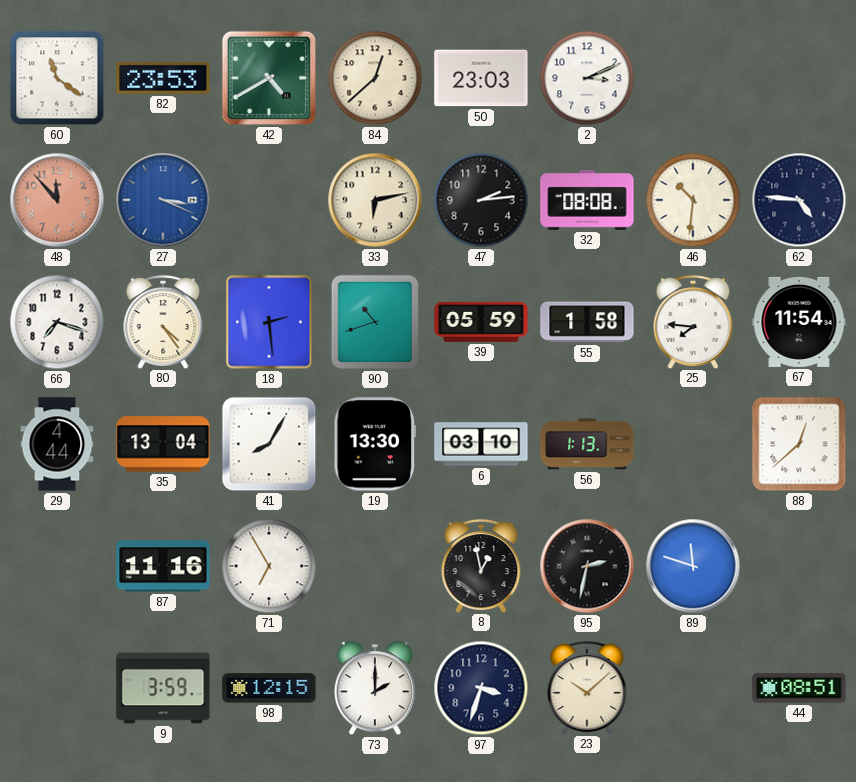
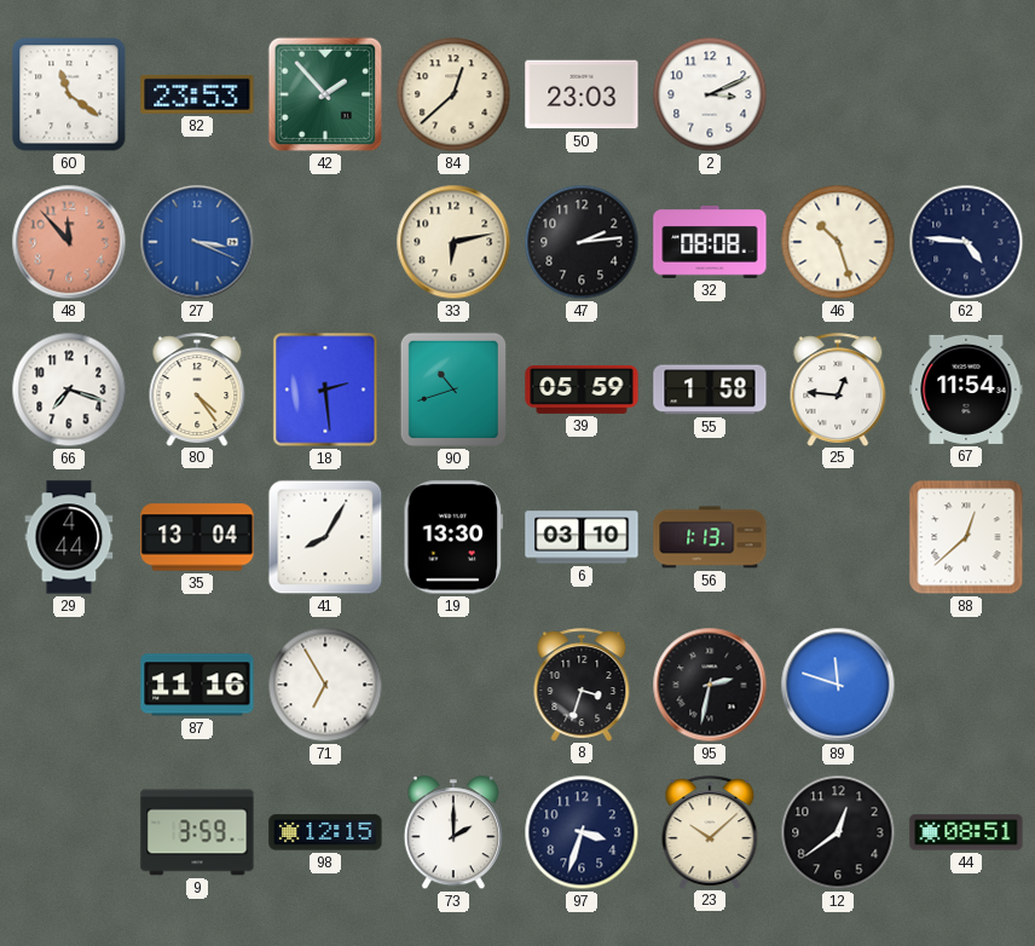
42: 4:40 -> 1:53 (325, 94)
46: 10:31 -> 10:27 (838, 242)
25: 7:46 -> 12:46 (838, 390)
8: 12:58 -> 3:33 (582, 685)
12: none -> 12:39 (838, 832)
